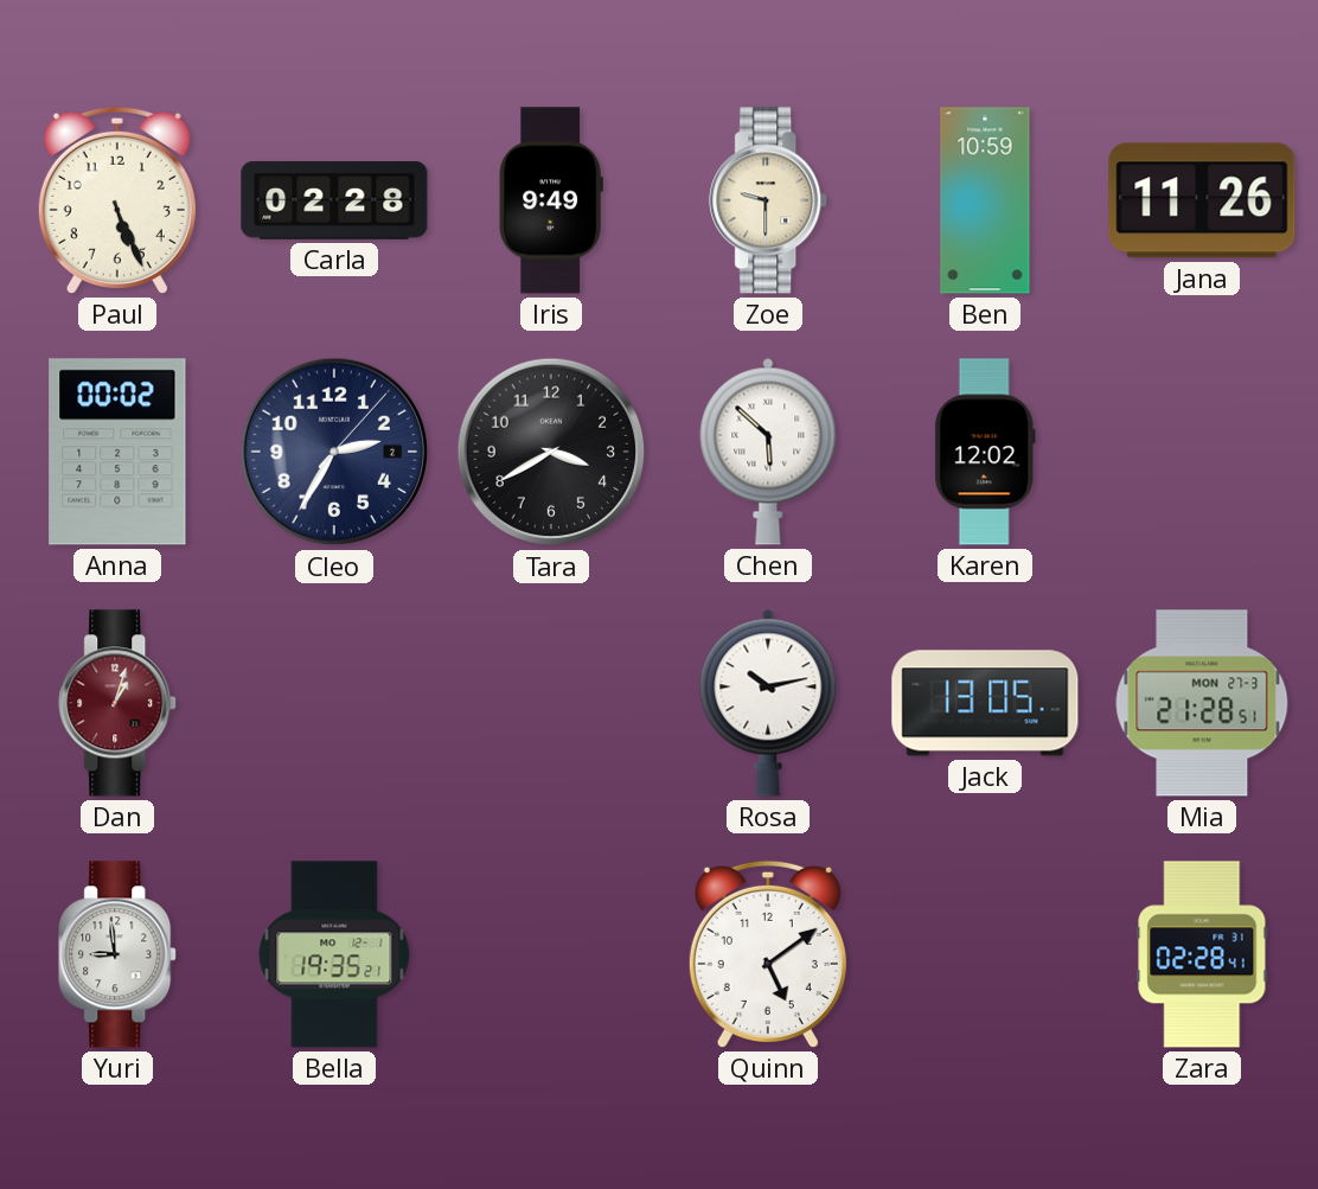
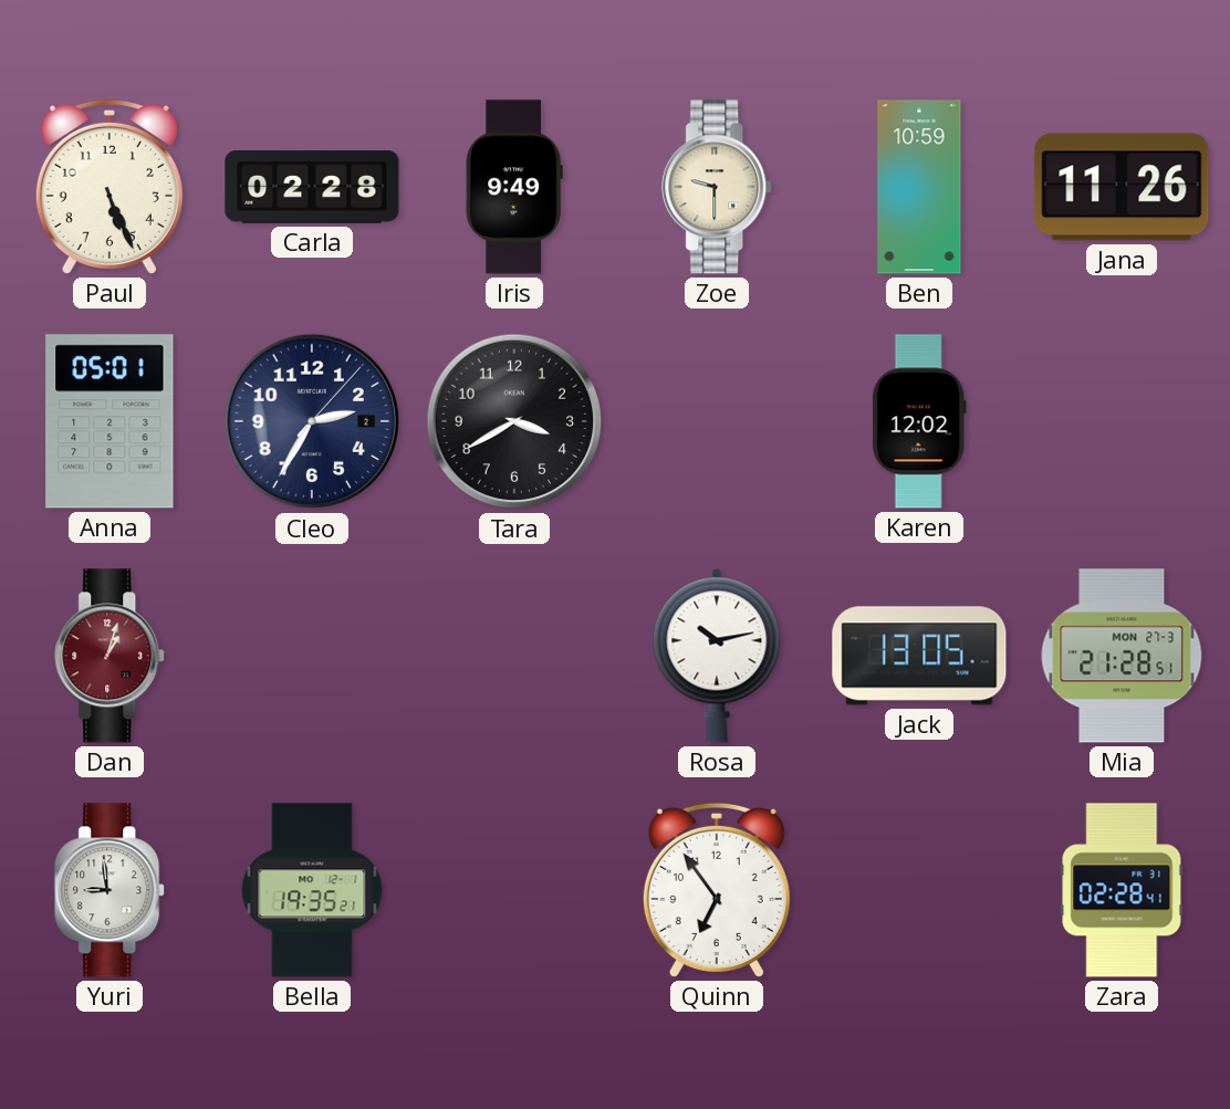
Anna: 00:02 -> 05:01 (110, 421)
Chen: 5:52 -> none (768, 452)
Quinn: 5:09 -> 6:54 (717, 890)
